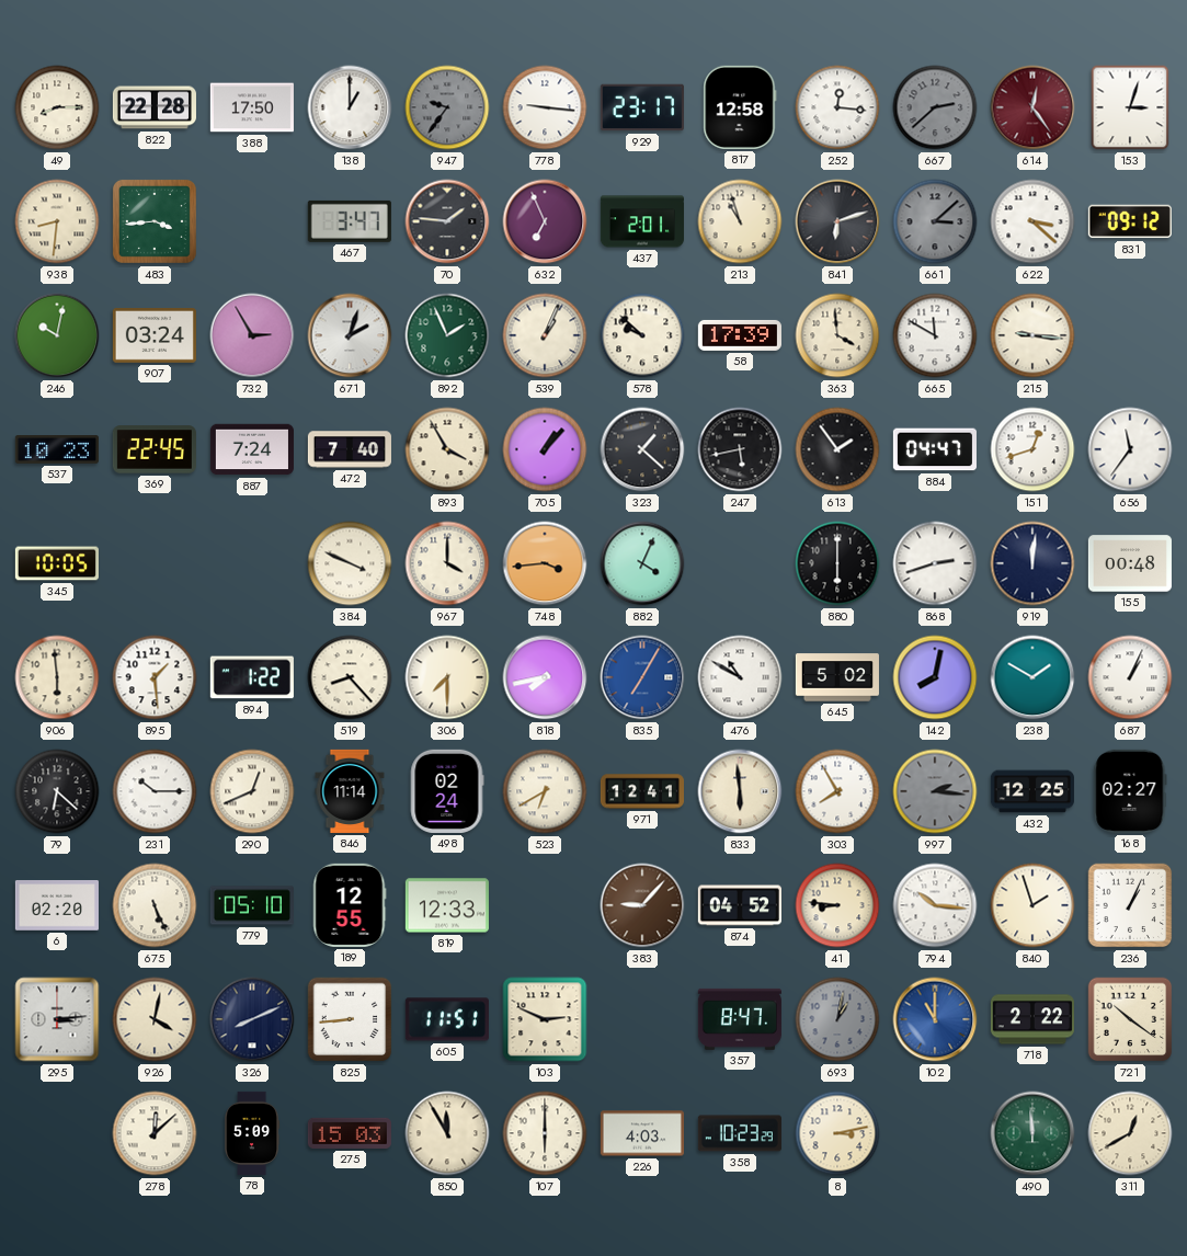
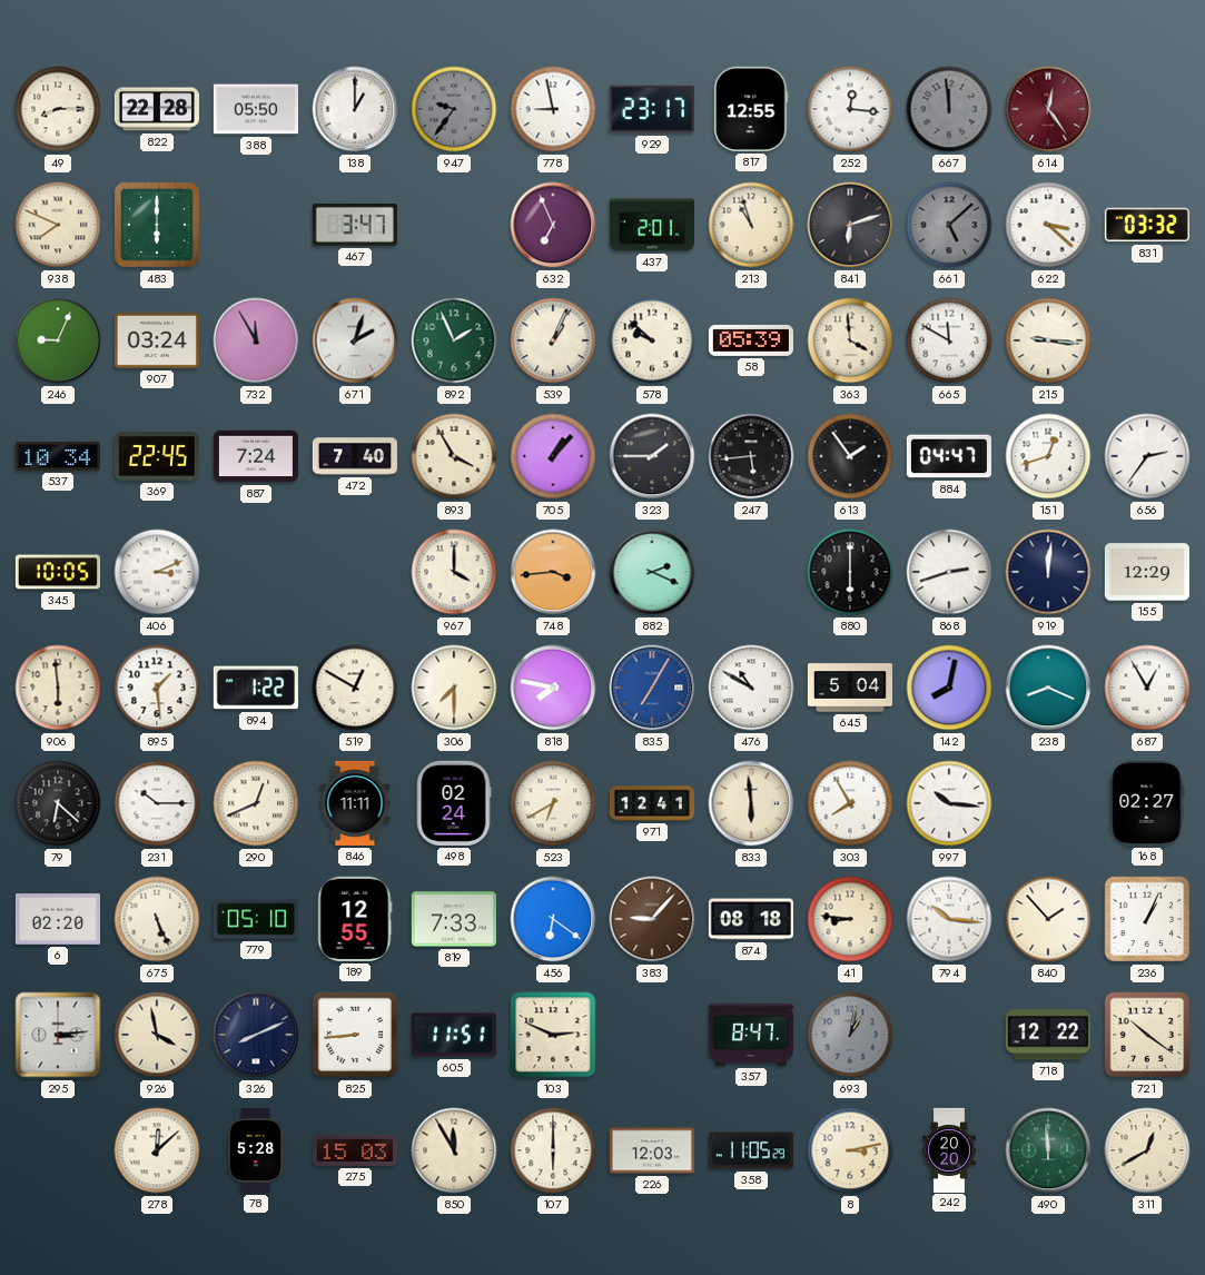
388: 17:50 -> 05:50 (256, 109)
778: 9:16 -> 8:58 (553, 109)
817: 12:58 -> 12:55 (751, 109)
667: 2:38 -> 11:59 (949, 109)
153: 3:03 -> none (1130, 107)
938: 8:31 -> 7:49 (58, 225)
483: 3:44 -> 6:00 (157, 225)
70: 1:46 -> none (447, 221)
661: 3:08 -> 5:08 (949, 225)
831: 09:12 -> 03:32 (1147, 225)
246: 10:02 -> 9:04 (58, 340)
732: 2:55 -> 11:55 (256, 340)
58: 17:39 -> 05:39 (751, 340)
537: 10:23 -> 10:34 (58, 457)
323: 1:22 -> 1:45 (652, 456)
247: 5:43 -> 5:44 (751, 456)
656: 11:36 -> 2:36 (1147, 456)
406: none -> 3:11 (157, 572)
384: 3:49 -> none (350, 563)
882: 4:04 -> 2:19 (652, 572)
155: 00:48 -> 12:29 (1147, 572)
519: 8:23 -> 12:50 (355, 688)
818: 7:43 -> 7:47 (553, 688)
645: 5:02 -> 5:04 (850, 688)
238: 1:50 -> 8:19 (1048, 688)
687: 1:04 -> 12:55 (1147, 688)
846: 11:14 -> 11:11 (355, 803)
997: 2:16 -> 10:16 (949, 803)
997 dial: grey -> white (949, 803)
432: 12:25 -> none (1032, 791)
819: 12:33 -> 7:33 (454, 919)
456: none -> 6:21 (553, 919)
874: 04:52 -> 08:18 (751, 919)
840: 1:57 -> 1:53 (1048, 919)
926: 4:02 -> 3:58 (157, 1035)
102: 11:00 -> none (935, 1019)
718: 2:22 -> 12:22 (1048, 1035)
78: 5:09 -> 5:28 (256, 1150)
226: 4:03 -> 12:03 (652, 1150)
358: 10:23 -> 11:05 (751, 1150)
242: none -> 20:20 (949, 1149)
